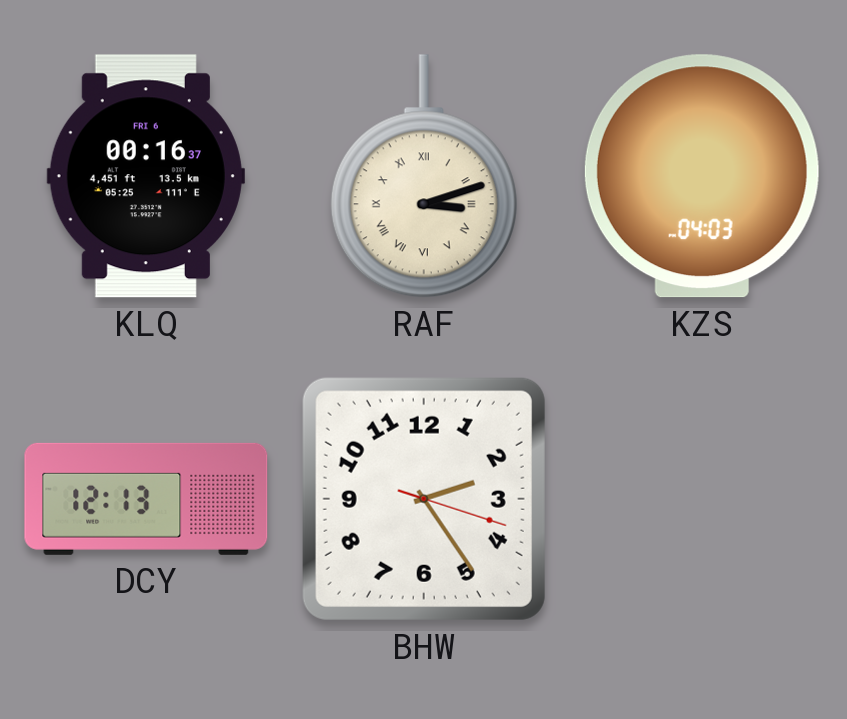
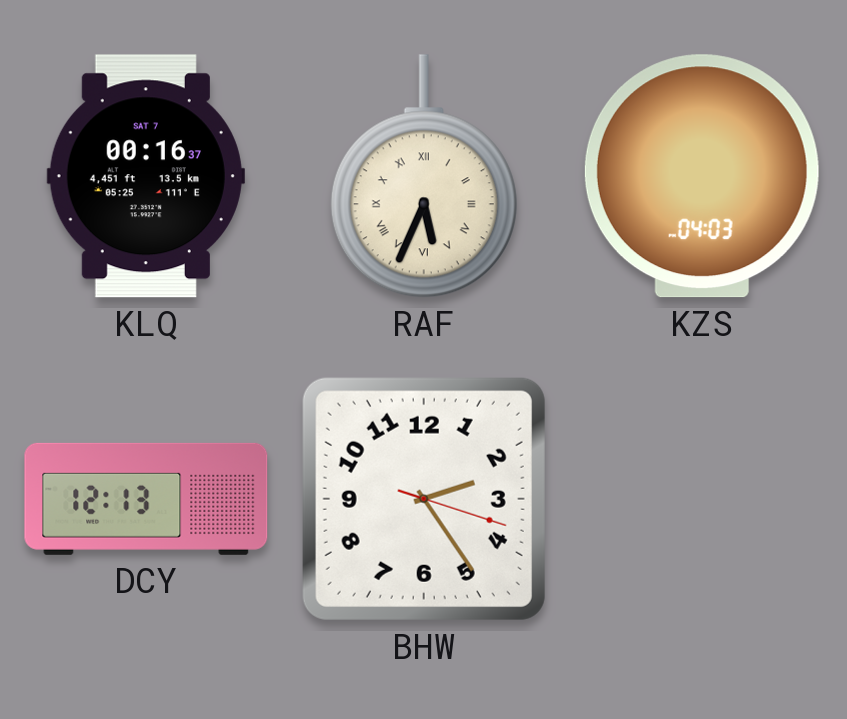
KLQ date: FRI 6 -> SAT 7 (146, 176)
RAF: 3:12 -> 5:34 (424, 176)
